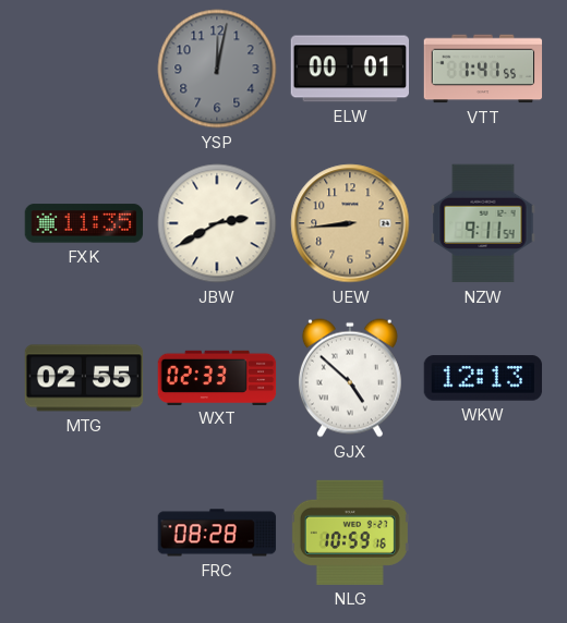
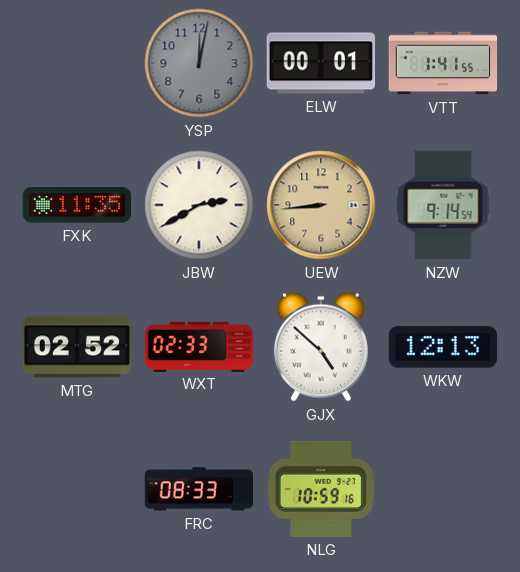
NZW: 9:11 -> 9:14 (443, 205)
MTG: 02:55 -> 02:52 (77, 347)
FRC: 08:28 -> 08:33 (199, 489)
